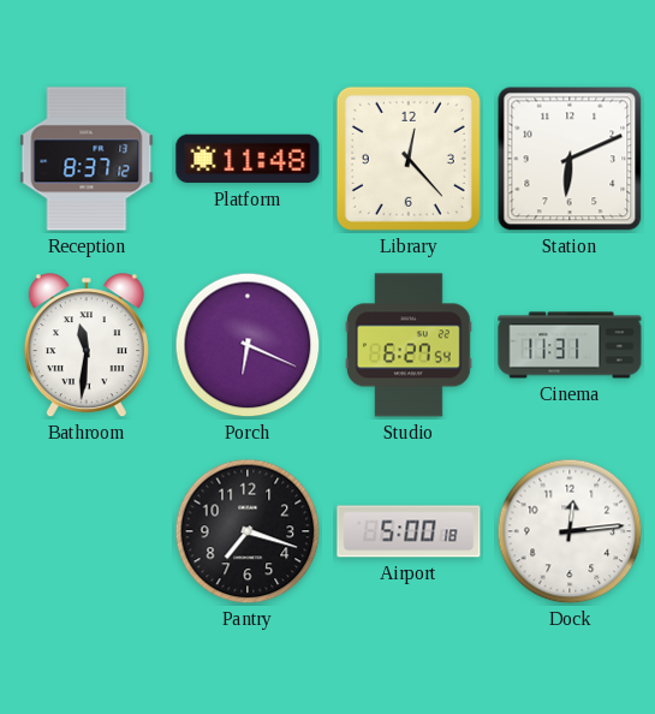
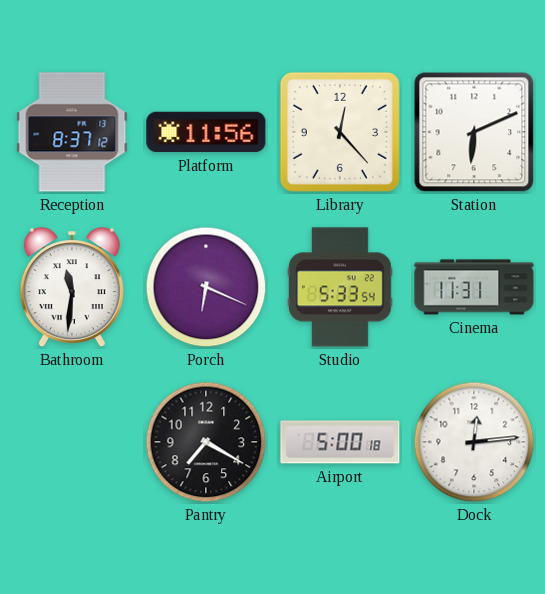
Platform: 11:48 -> 11:56 (206, 132)
Studio: 6:27 -> 5:33 (341, 287)
Pantry: 7:18 -> 7:20 (206, 442)
